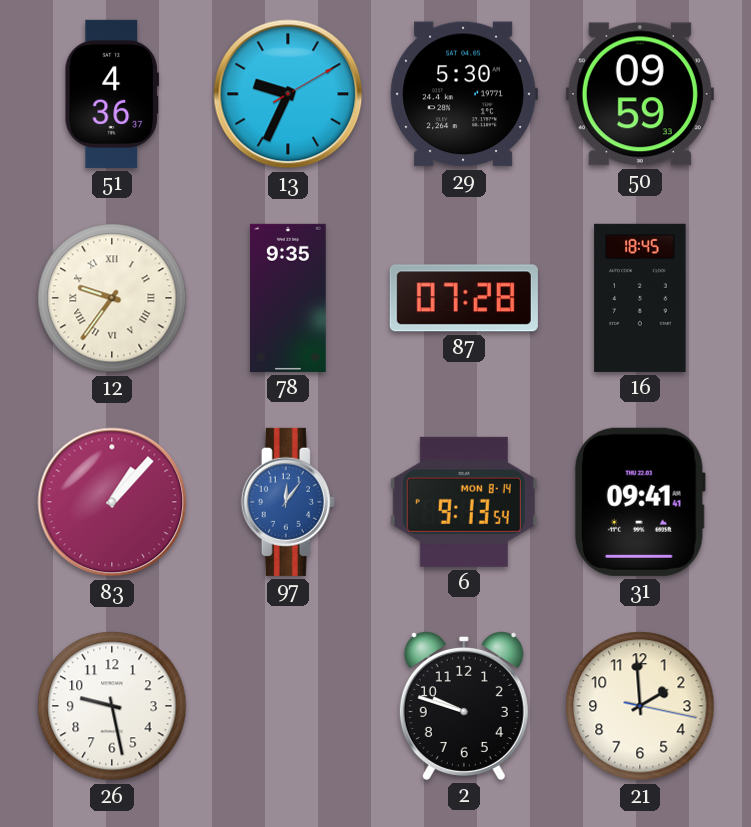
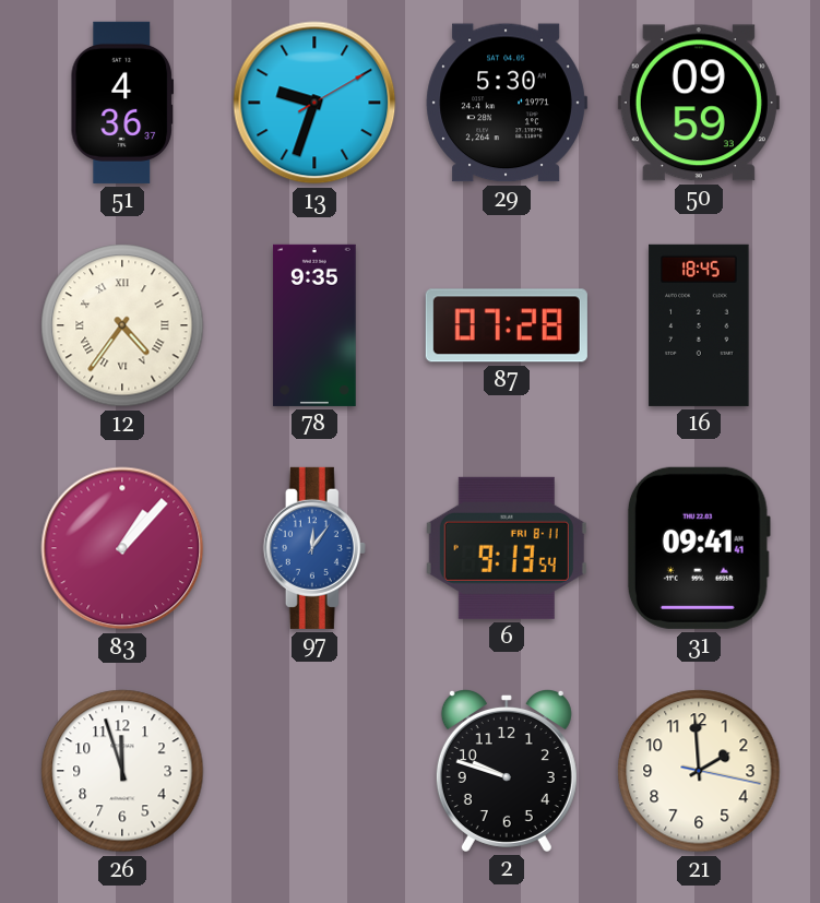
13: 9:34 -> 9:33 (314, 103)
12: 9:36 -> 4:36 (122, 325)
6 date: MON 8-14 -> FRI 8-11 (507, 548)
26: 9:28 -> 11:57 (122, 771)
